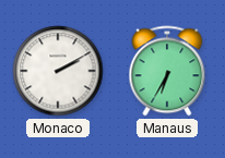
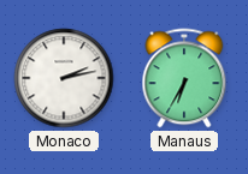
Monaco: 2:10 -> 2:13 (64, 78)
